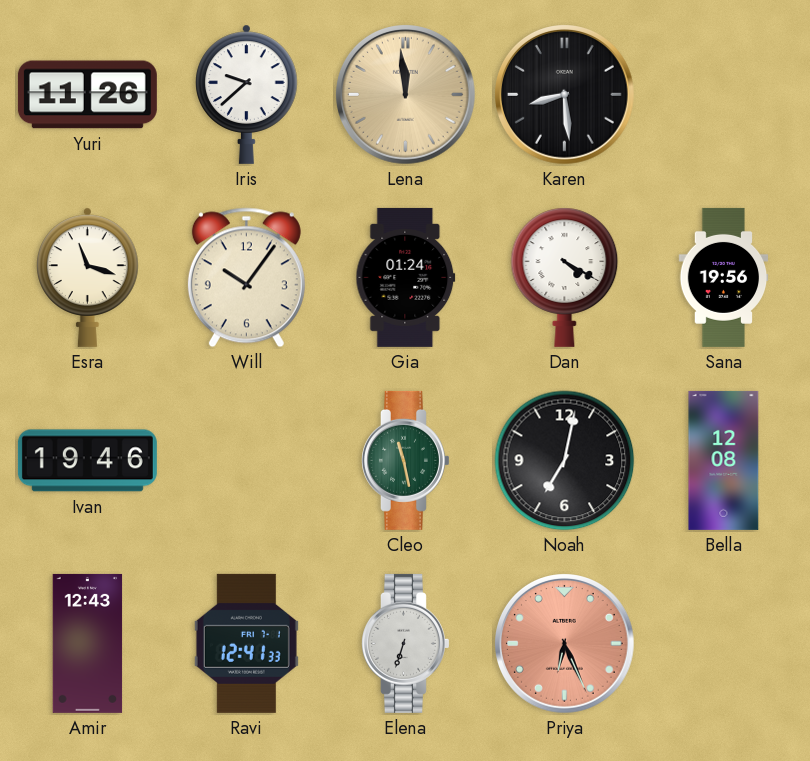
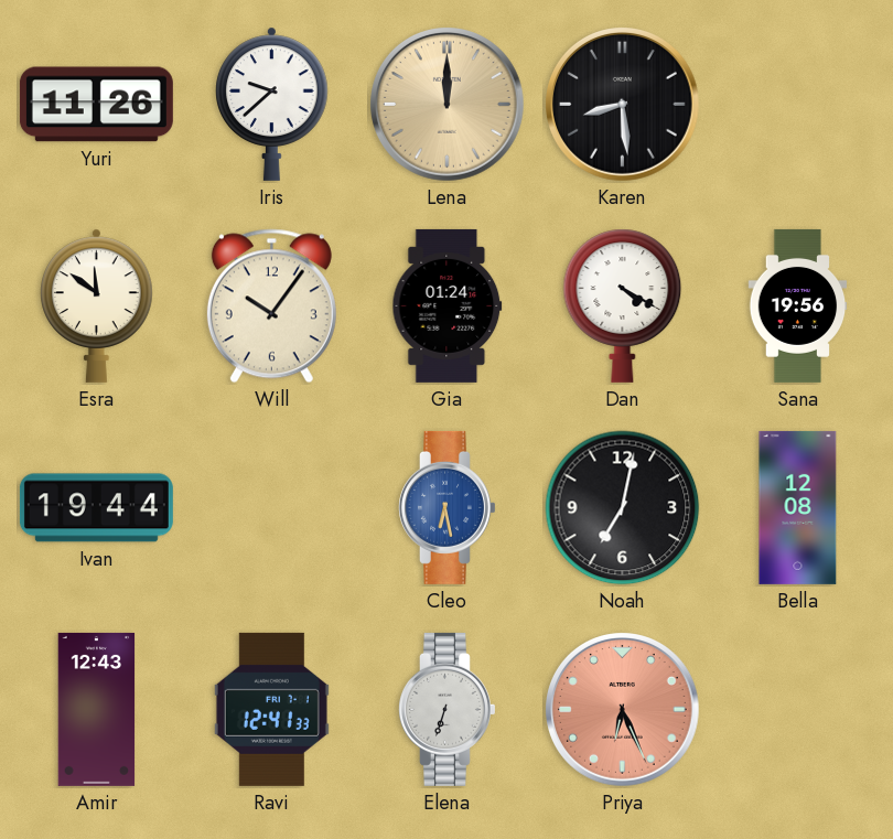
Lena: 11:59 -> 12:00 (448, 105)
Esra: 11:18 -> 11:51 (97, 305)
Ivan: 19:46 -> 19:44 (96, 508)
Cleo: 11:28 -> 6:28 (448, 507)
Cleo dial: green -> blue (448, 507)
